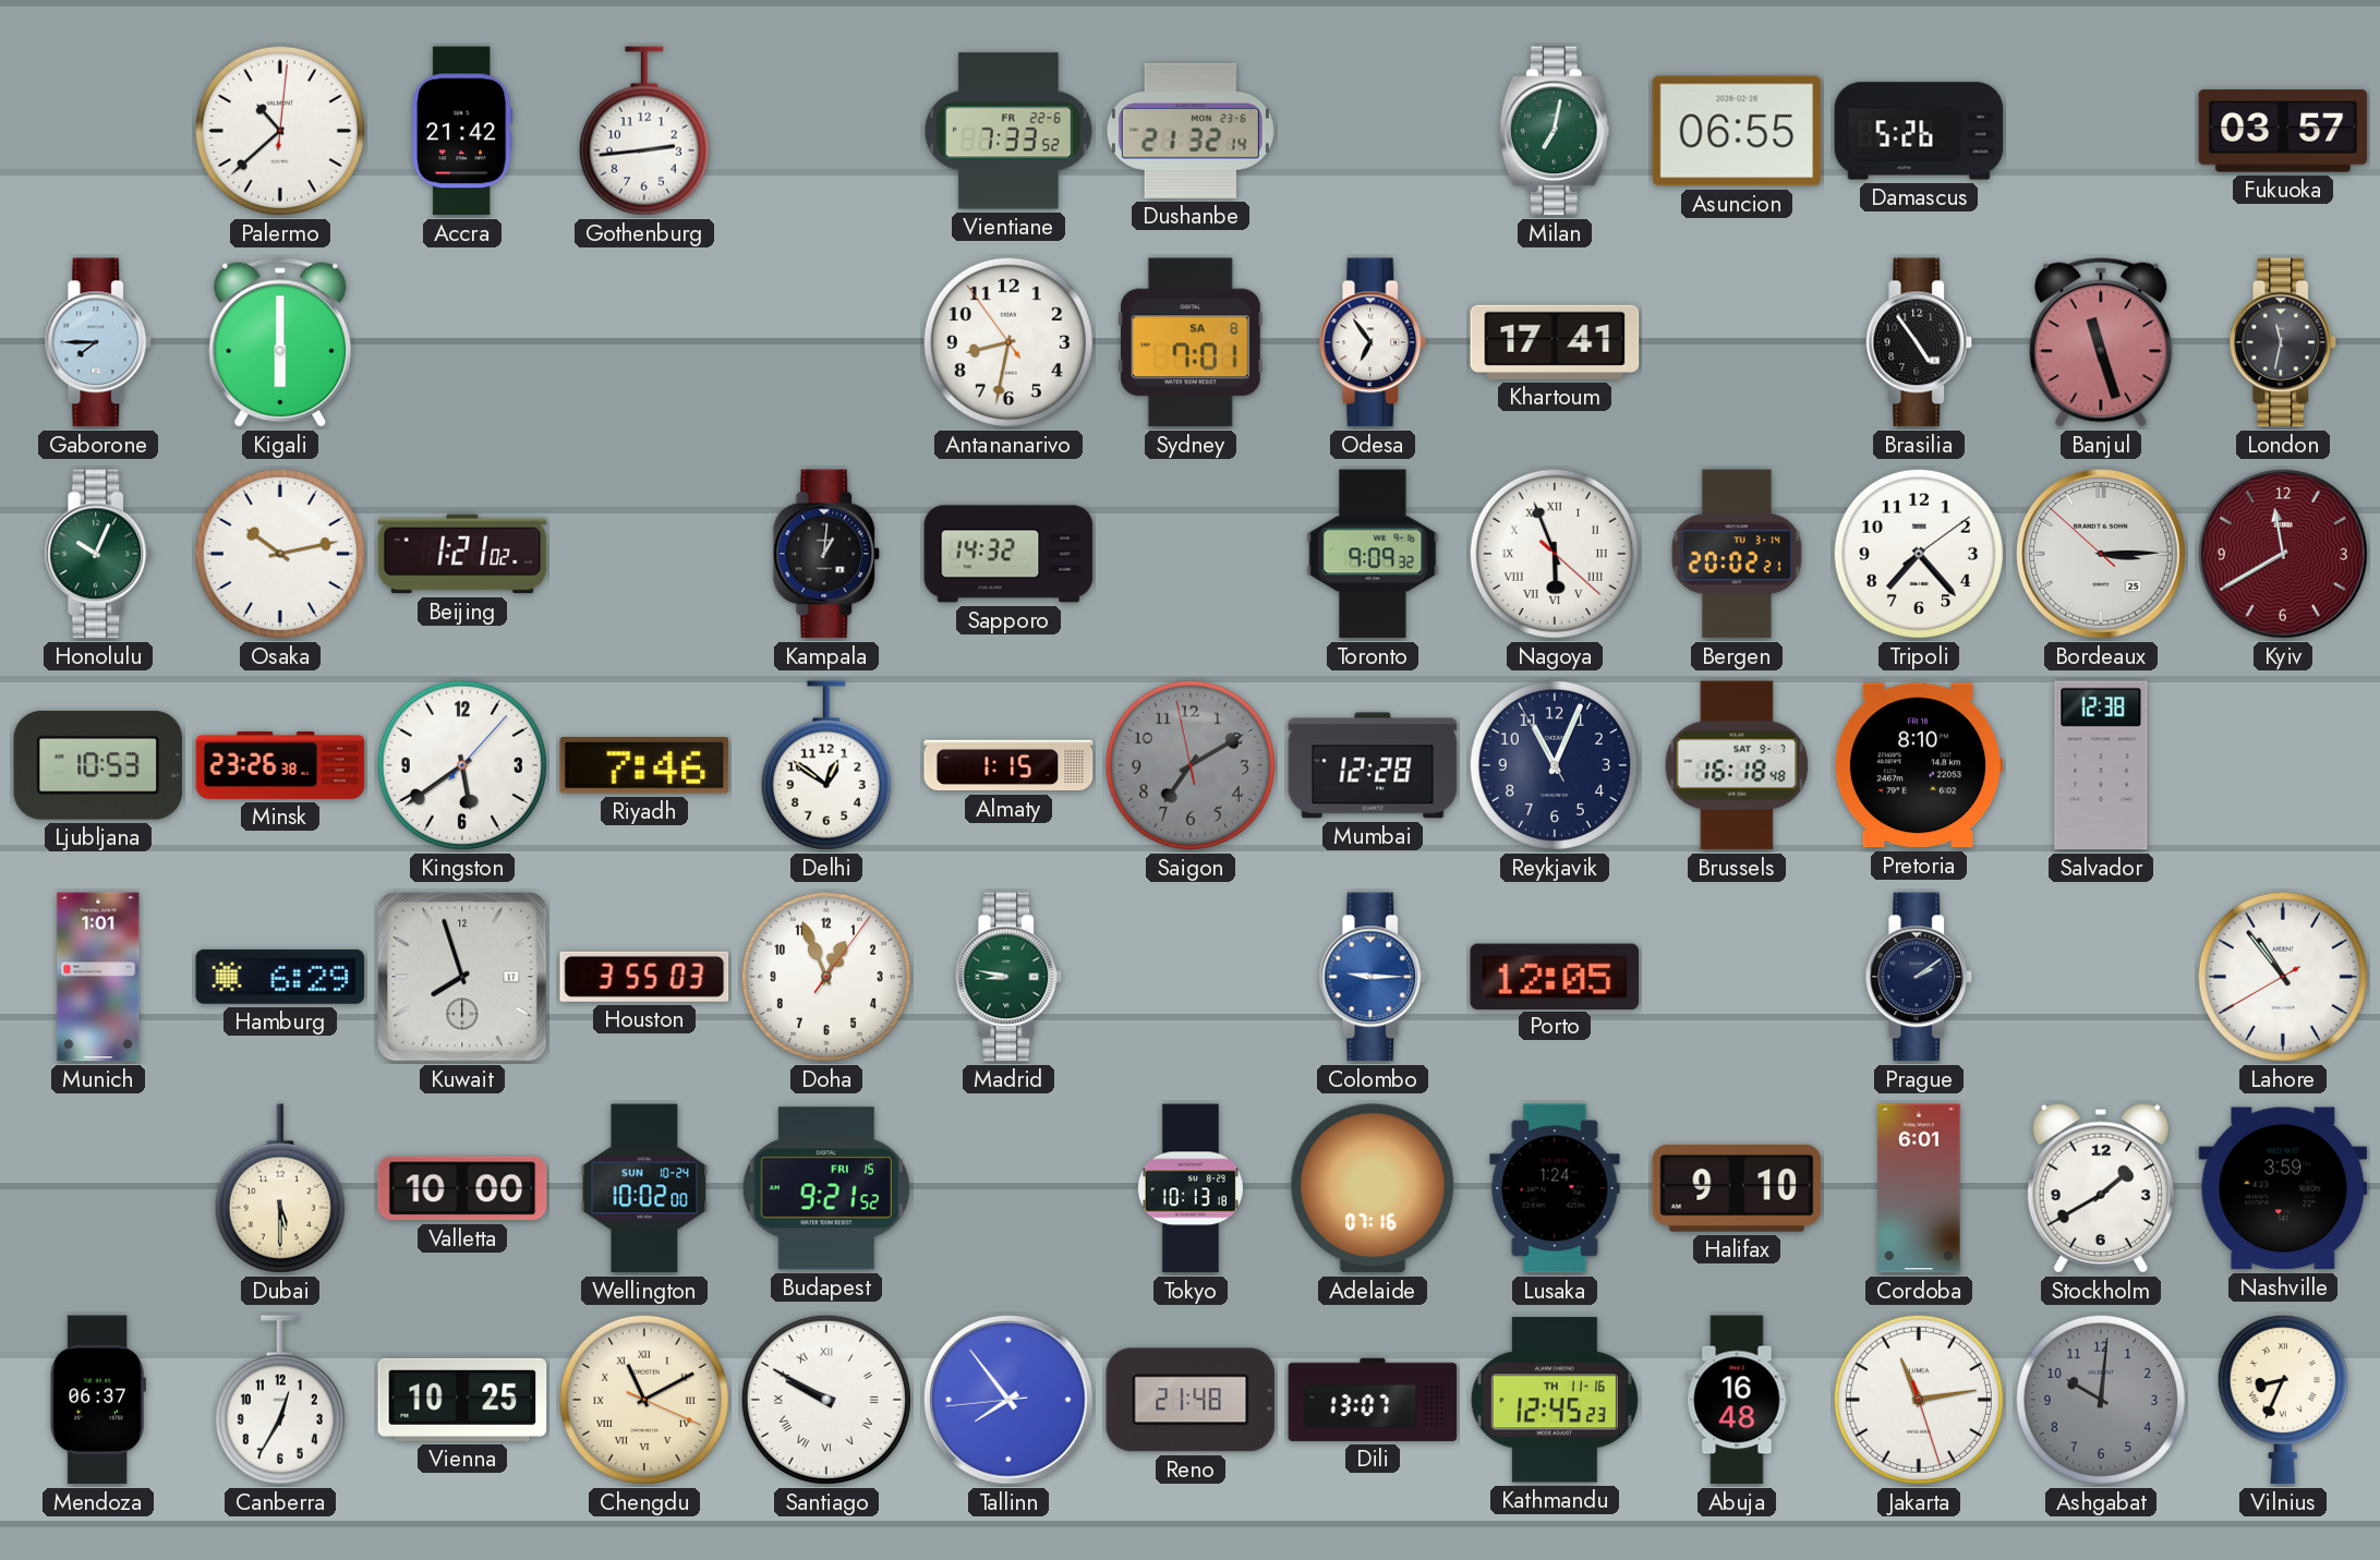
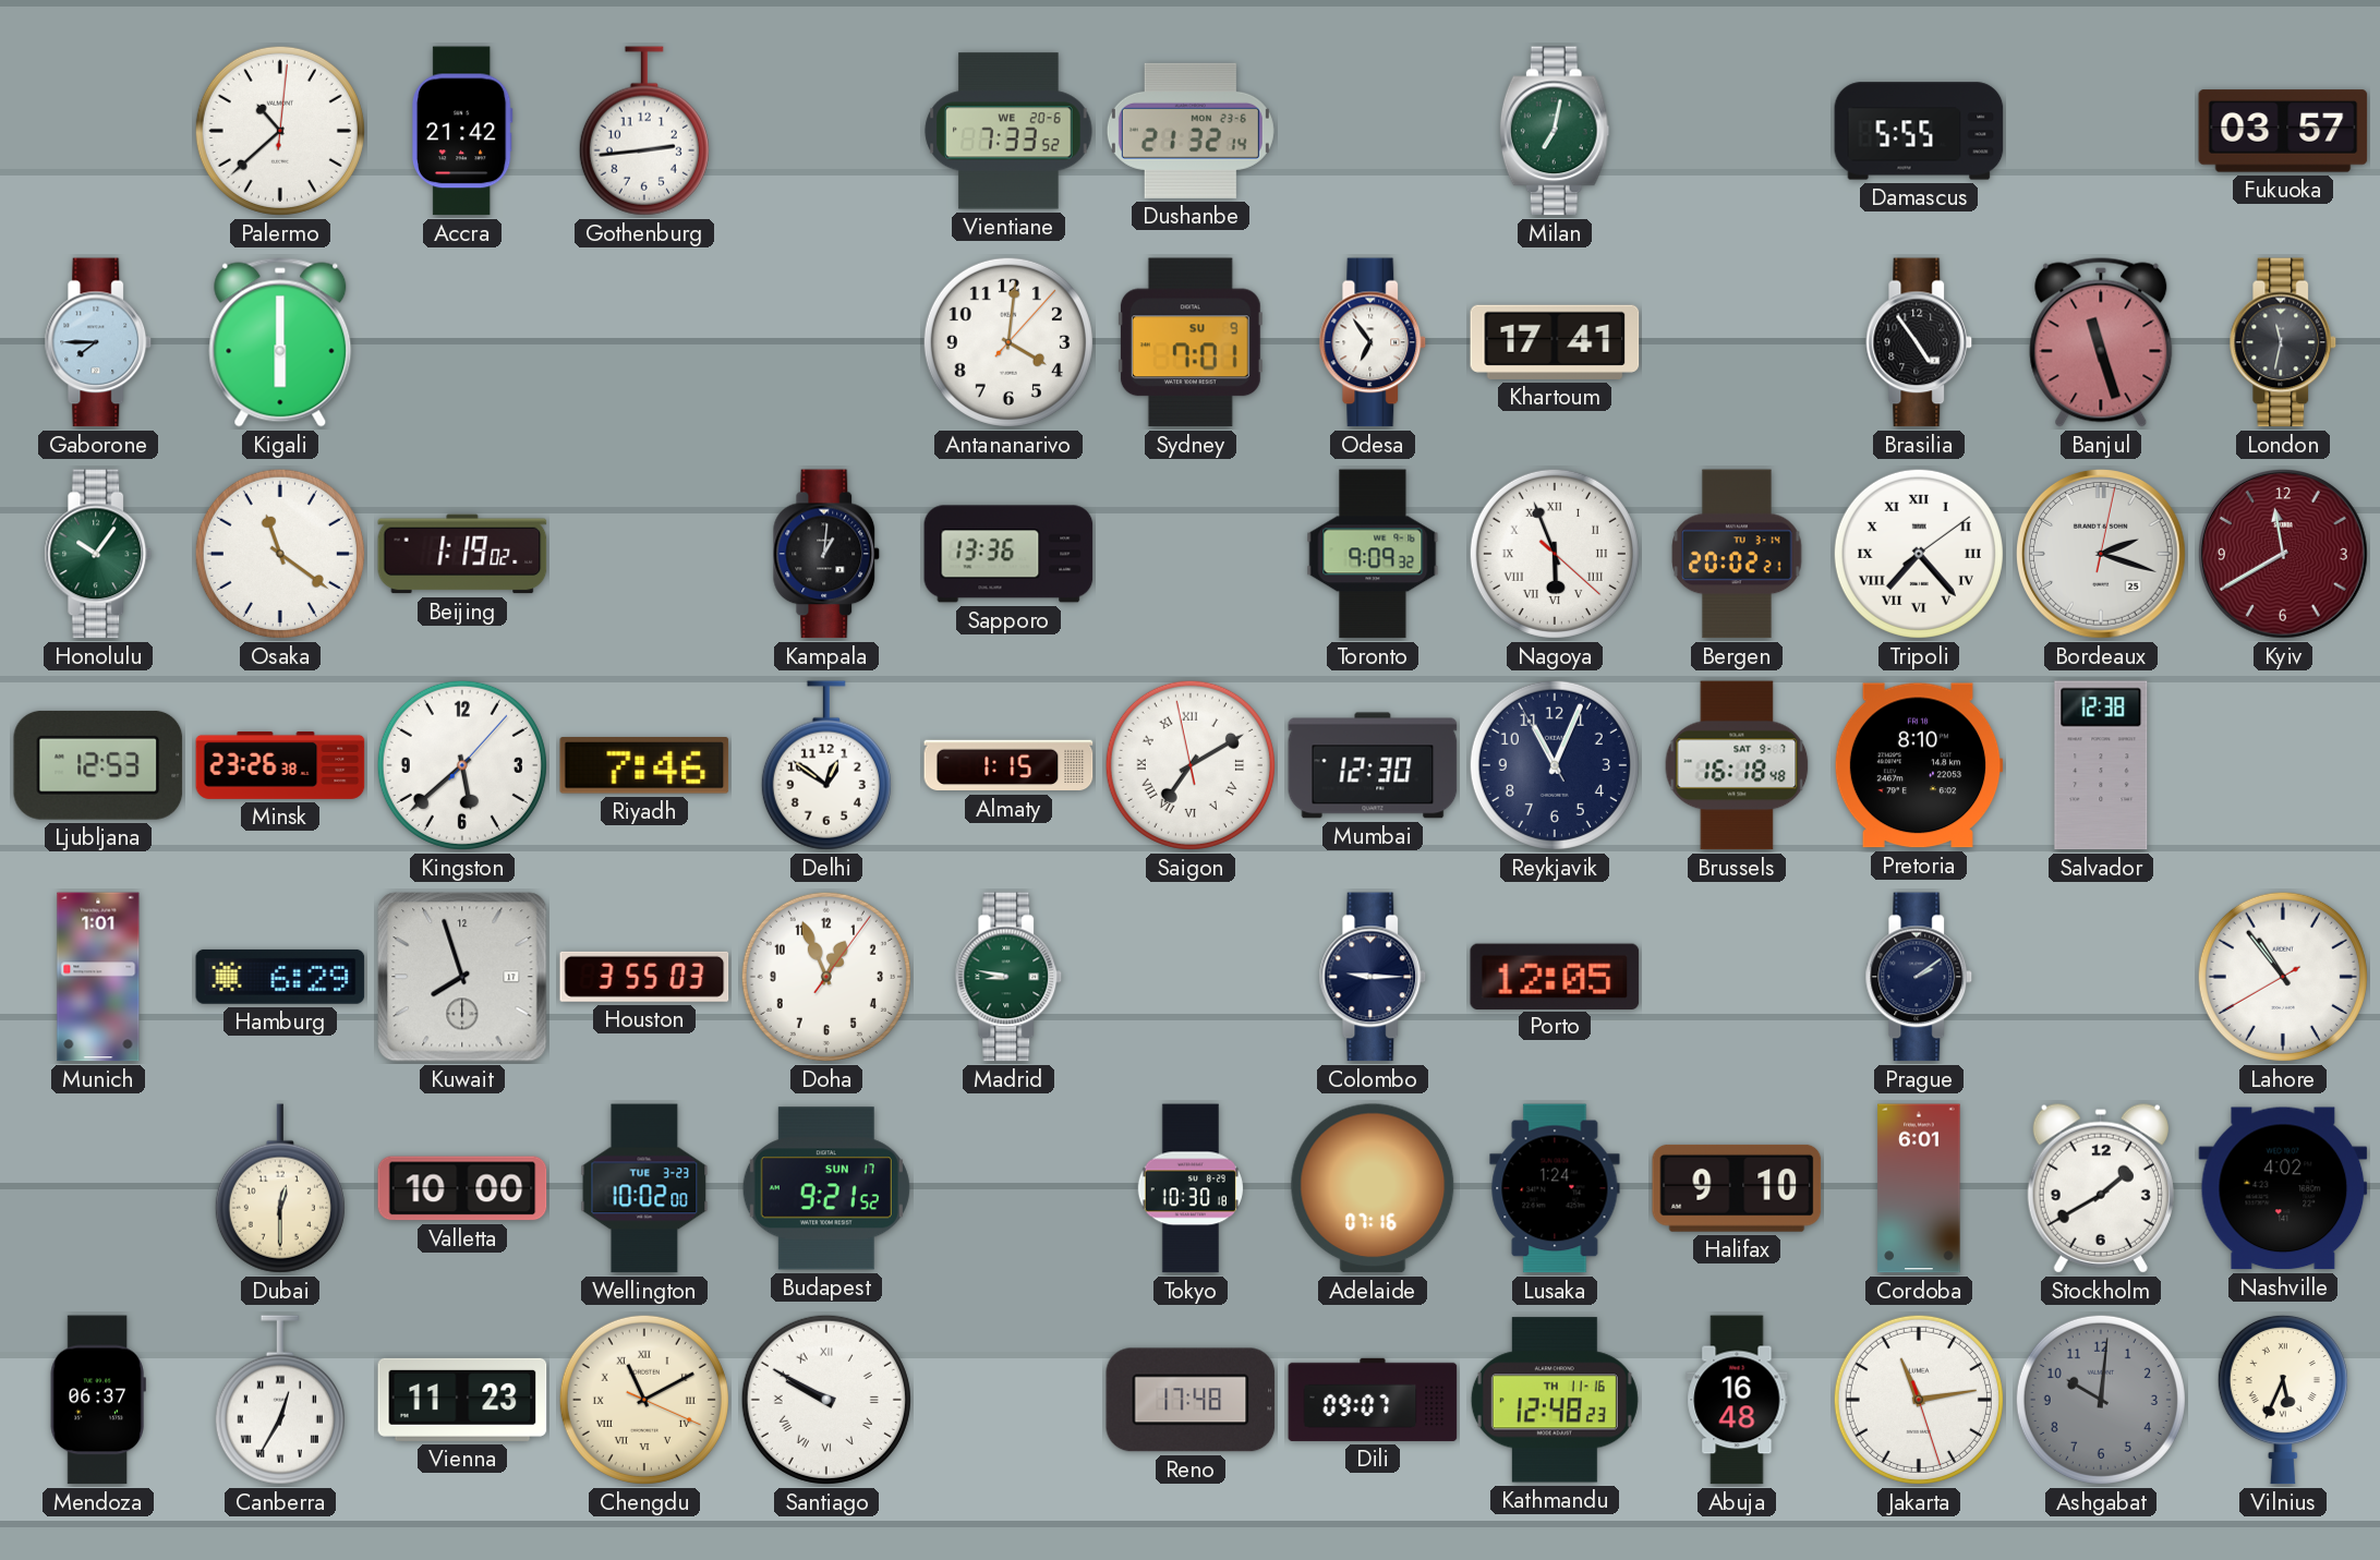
Vientiane date: FR 22-6 -> WE 20-6 (1008, 131)
Asuncion: 06:55 -> none (1737, 131)
Damascus: 5:26 -> 5:55 (1919, 131)
Antananarivo: 8:31 -> 4:01 (1008, 342)
Sydney date: SA 8 -> SU 9 (1191, 342)
Honolulu: 10:04 -> 10:06 (98, 554)
Osaka: 10:13 -> 11:21 (280, 554)
Beijing: 1:21 -> 1:19 (462, 554)
Sapporo: 14:32 -> 13:36 (1008, 554)
Tripoli numerals: Arabic -> Roman (1919, 554)
Bordeaux: 3:14 -> 2:18 (2102, 555)
Ljubljana: 10:53 -> 12:53 (98, 765)
Kingston: 5:39 -> 5:38 (462, 765)
Saigon dial: grey -> white (1191, 765)
Saigon numerals: Arabic -> Roman (1191, 765)
Mumbai: 12:28 -> 12:30 (1373, 765)
Colombo dial: blue -> navy (1373, 977)
Dubai: 5:30 -> 12:30 (280, 1188)
Wellington date: SUN 10-24 -> TUE 3-23 (644, 1188)
Budapest date: FRI 15 -> SUN 17 (826, 1188)
Tokyo: 10:13 -> 10:30 (1189, 1188)
Nashville: 3:59 -> 4:02 (2283, 1188)
Canberra numerals: Arabic -> Roman (280, 1400)
Vienna: 10:25 -> 11:23 (462, 1400)
Tallinn: 7:53 -> none (1010, 1401)
Reno: 21:48 -> 17:48 (1191, 1400)
Dili: 13:07 -> 09:07 (1373, 1400)
Kathmandu: 12:45 -> 12:48 (1555, 1400)
Vilnius: 8:34 -> 5:34 (2283, 1400)
